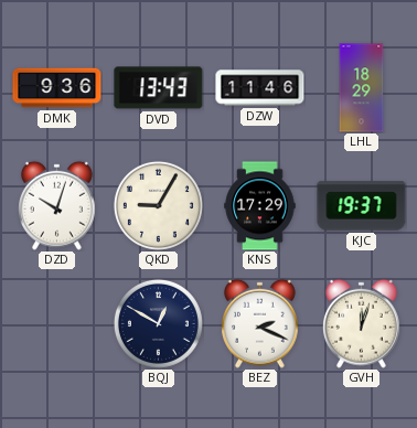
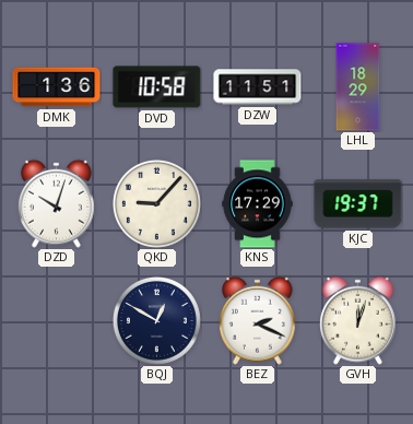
DMK: 9:36 -> 1:36 (57, 87)
DVD: 13:43 -> 10:58 (157, 87)
DZW: 11:46 -> 11:51 (258, 87)
QKD: 9:05 -> 9:07 (156, 203)
